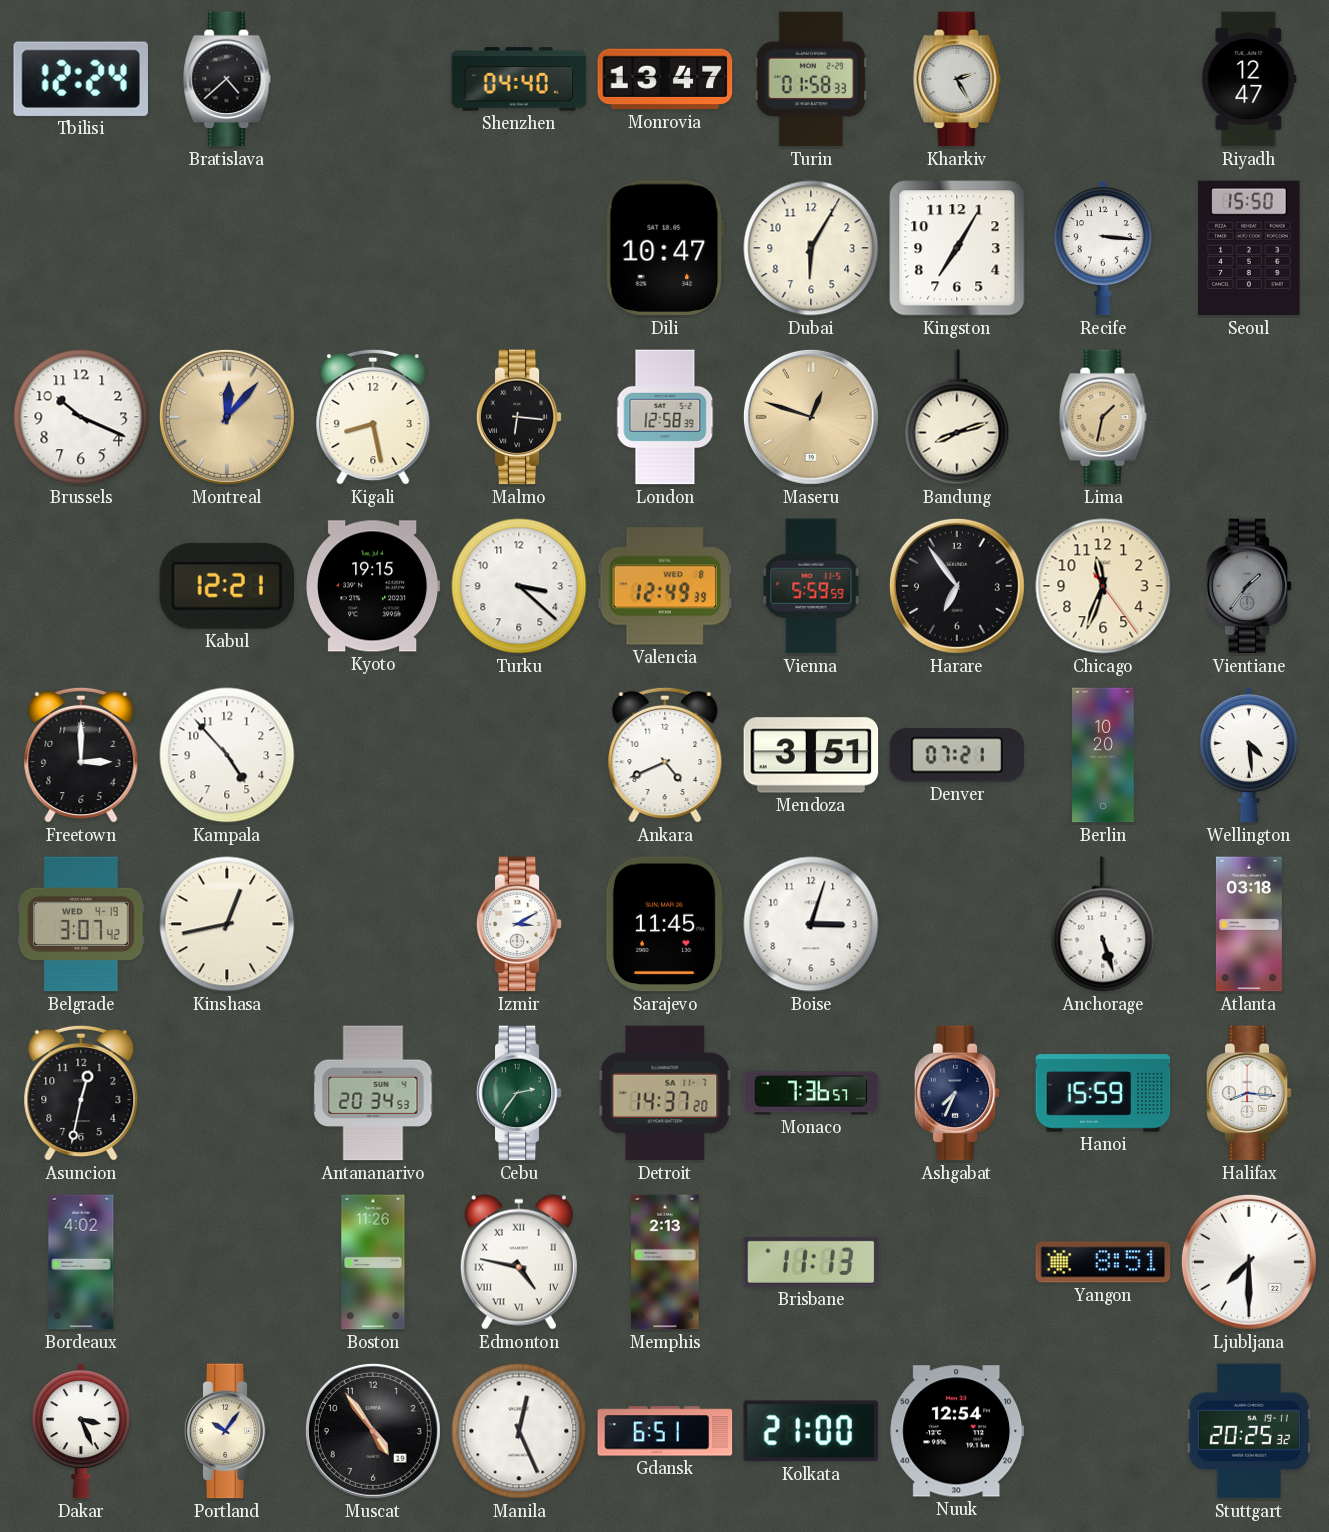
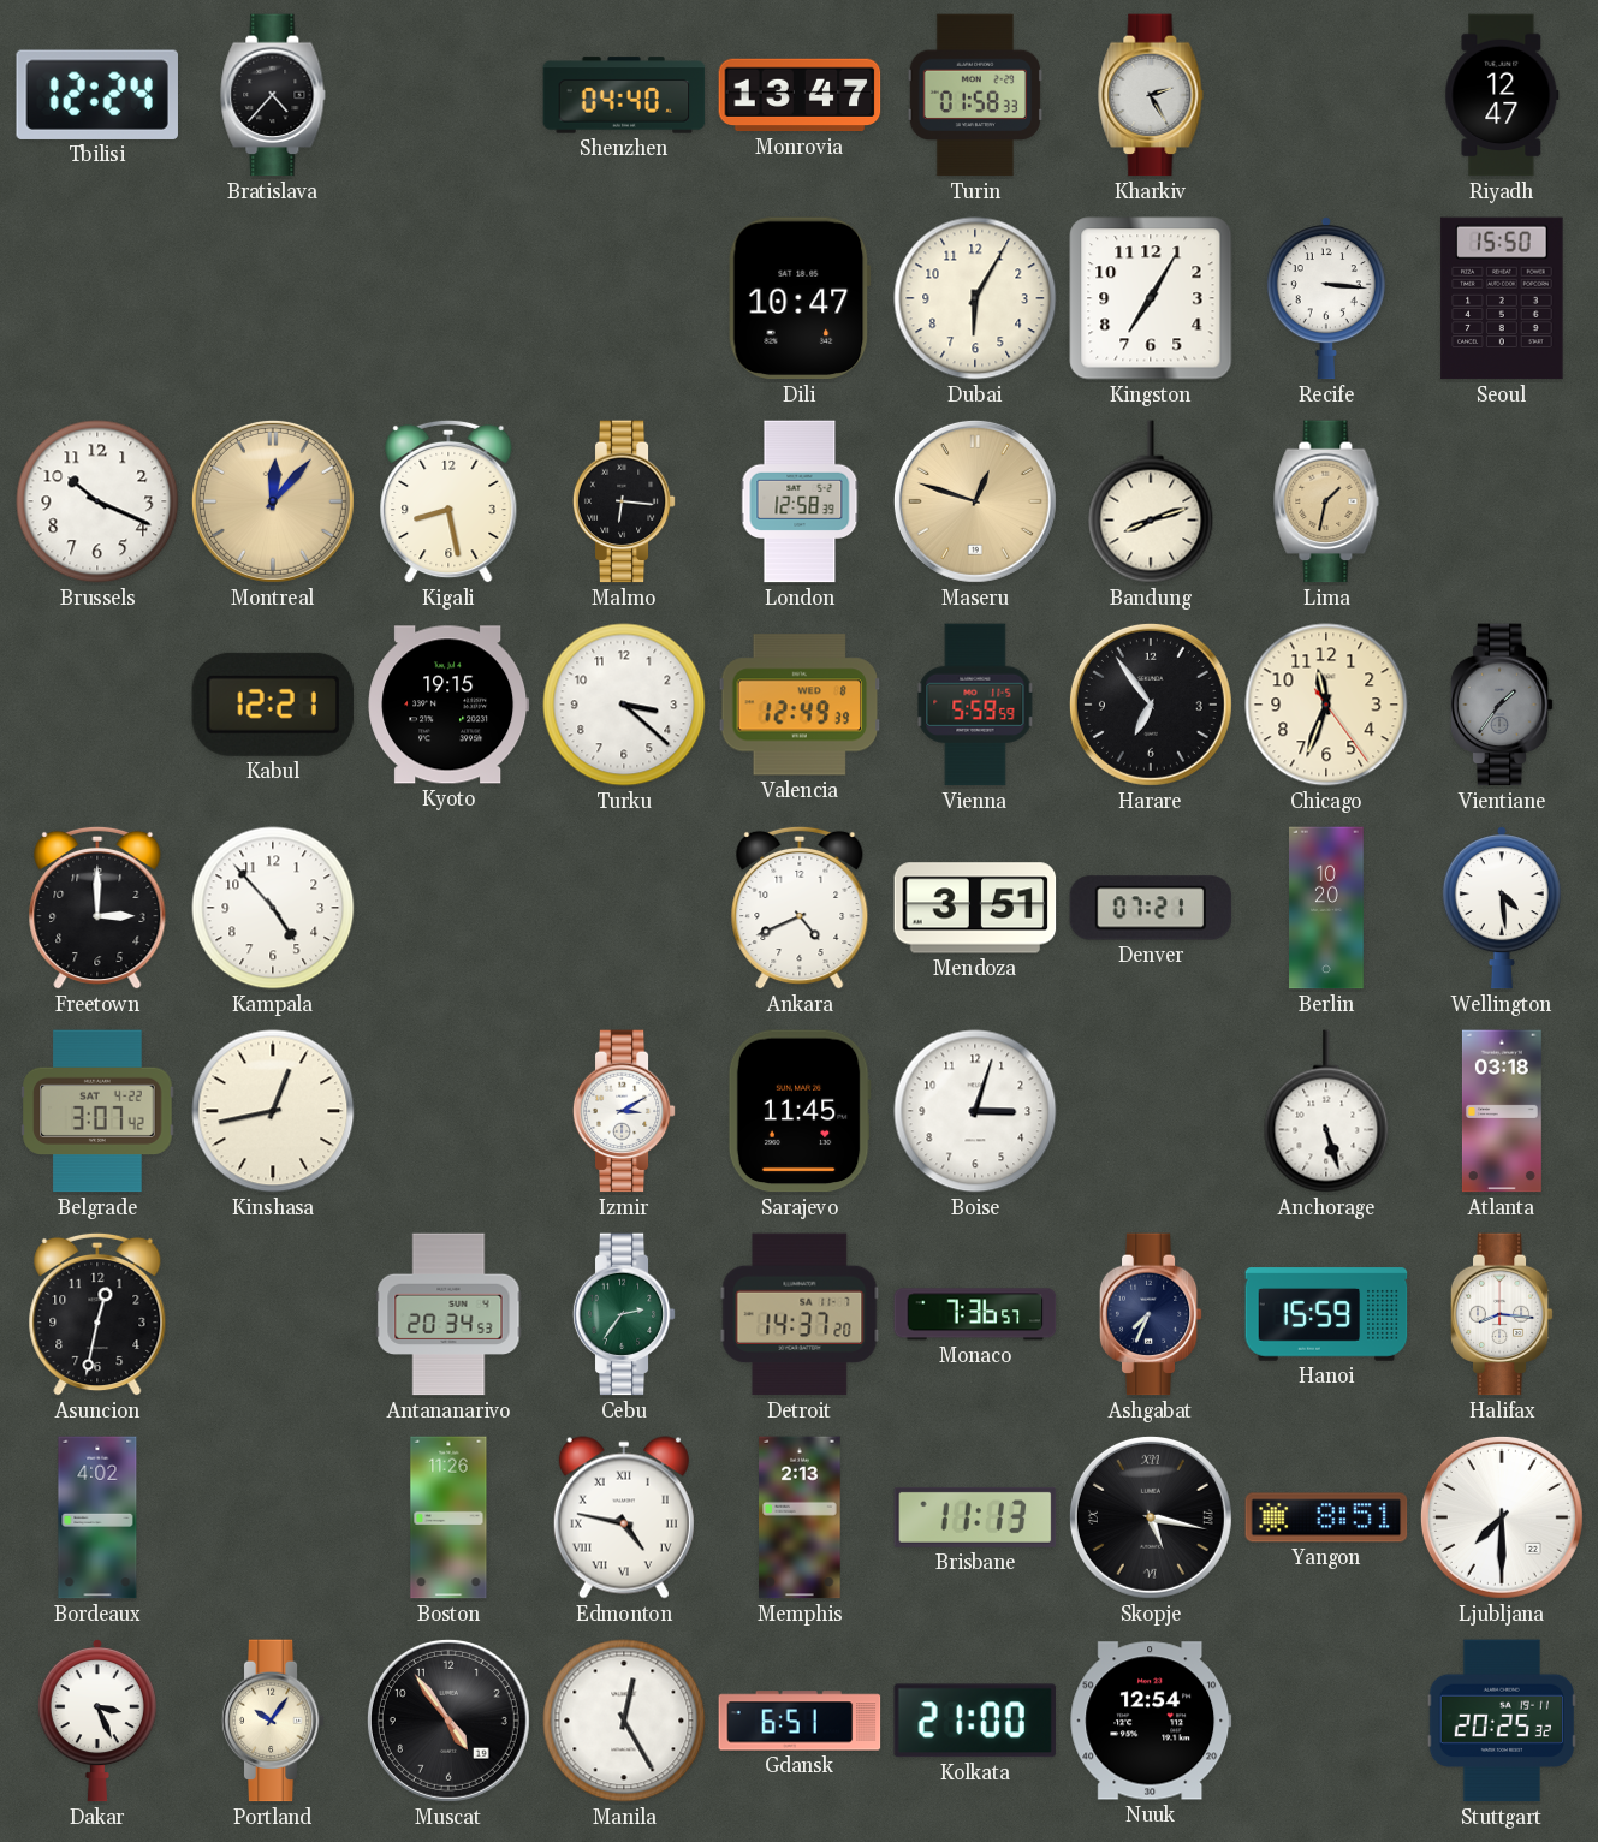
Bratislava: 4:38 -> 4:37 (273, 95)
Belgrade date: WED 4-19 -> SAT 4-22 (97, 1111)
Skopje: none -> 5:17 (1151, 1517)
Manila: 12:26 -> 12:25 (624, 1721)
